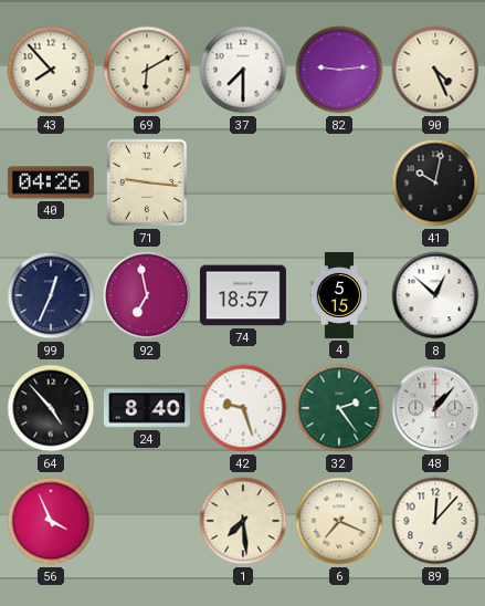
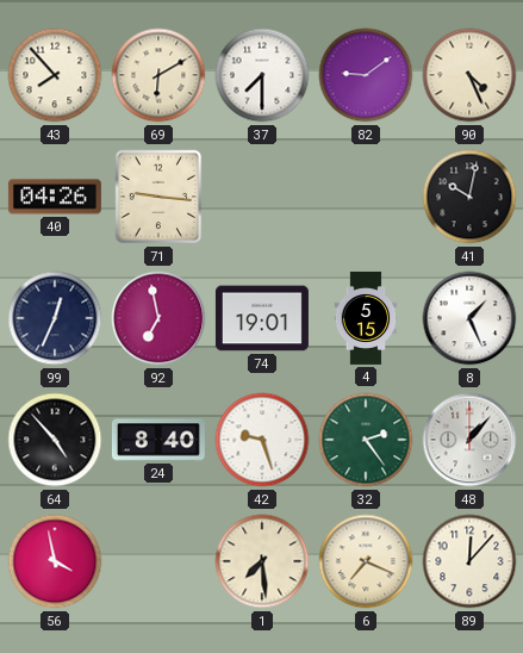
82: 9:14 -> 9:09 (366, 75)
74: 18:57 -> 19:01 (262, 318)
8: 12:52 -> 1:26 (469, 318)
56: 3:56 -> 3:58 (55, 561)
